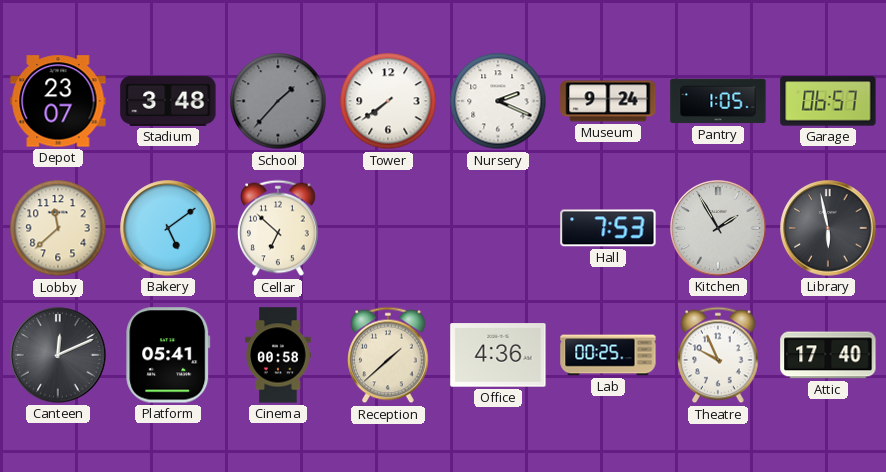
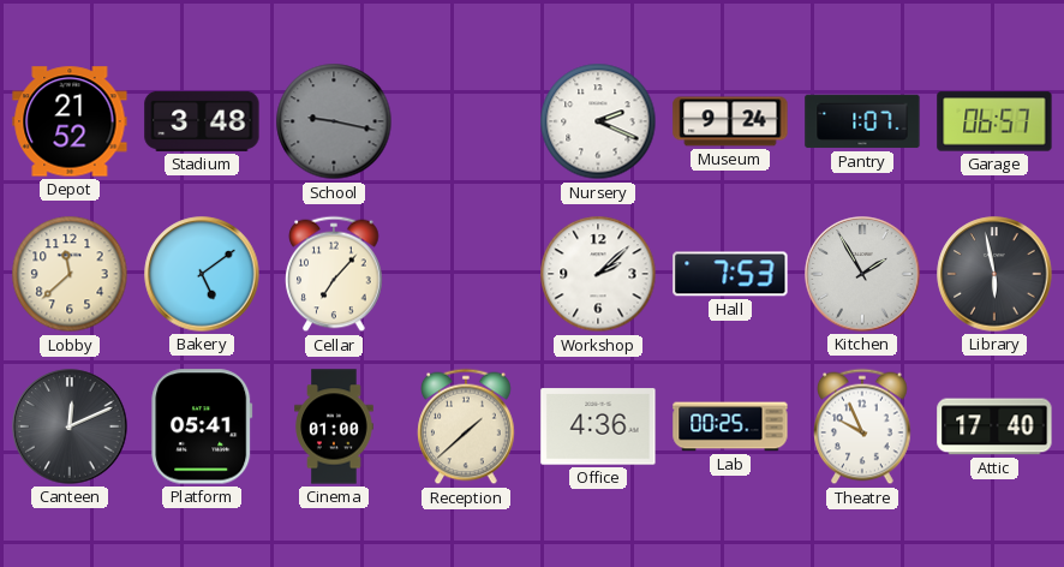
Depot: 23:07 -> 21:52 (70, 121)
School: 1:37 -> 9:17 (334, 121)
Tower: 7:39 -> none (388, 101)
Pantry: 1:05 -> 1:07 (862, 121)
Cellar: 6:52 -> 7:07 (334, 274)
Workshop: none -> 2:08 (598, 274)
Cinema: 00:58 -> 01:00 (334, 426)
